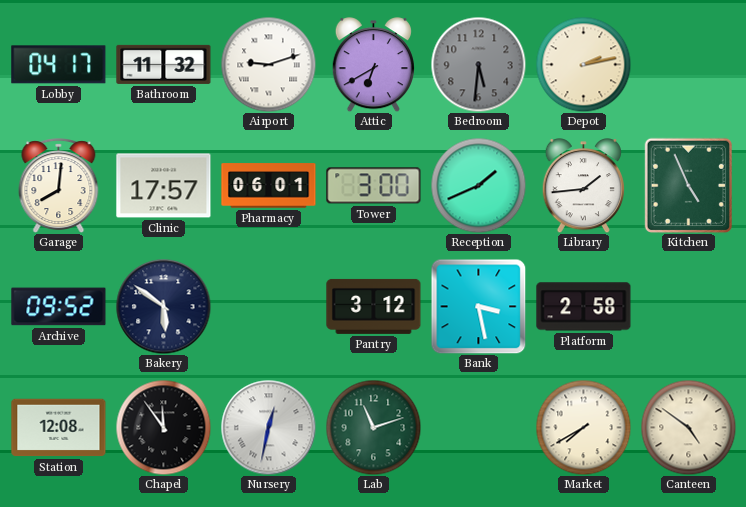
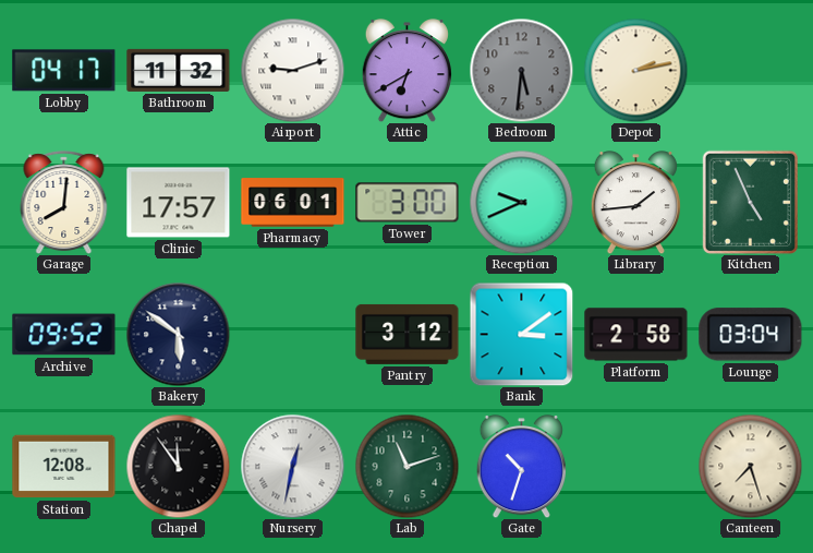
Reception: 1:41 -> 9:41 (521, 202)
Bank: 3:28 -> 3:09 (521, 334)
Lounge: none -> 03:04 (751, 335)
Gate: none -> 10:33 (521, 467)
Market: 7:40 -> none (583, 427)
Canteen: 4:51 -> 7:27 (750, 466)
